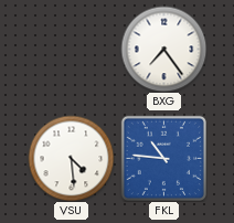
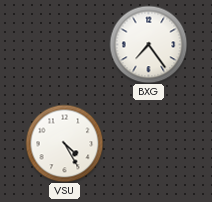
VSU: 4:29 -> 4:25 (64, 143)
FKL: 10:46 -> none (163, 158)
